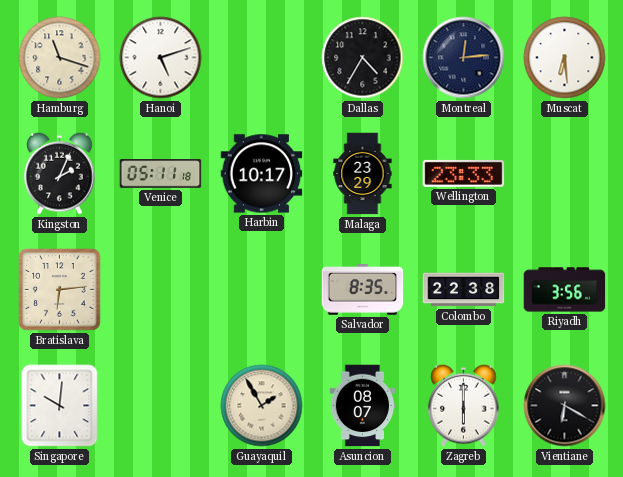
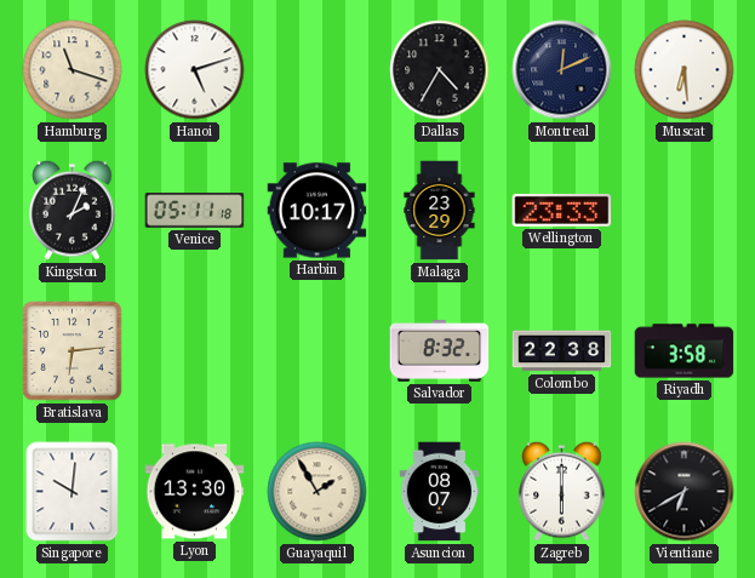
Montreal: 12:14 -> 12:11 (562, 70)
Salvador: 8:35 -> 8:32 (440, 351)
Riyadh: 3:56 -> 3:58 (685, 351)
Lyon: none -> 13:30 (195, 492)
Vientiane: 6:20 -> 6:40 (685, 492)
